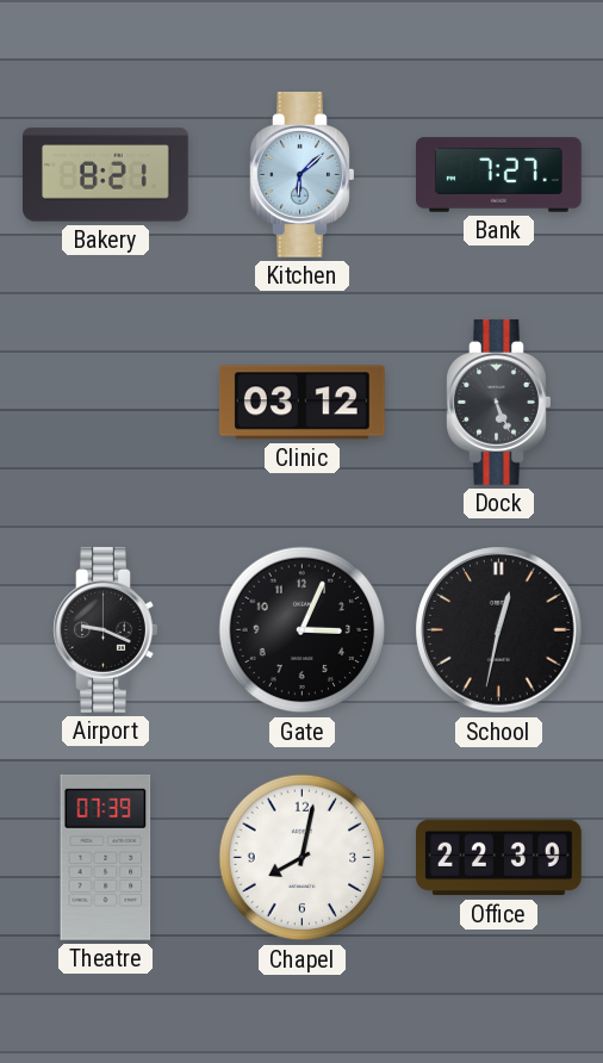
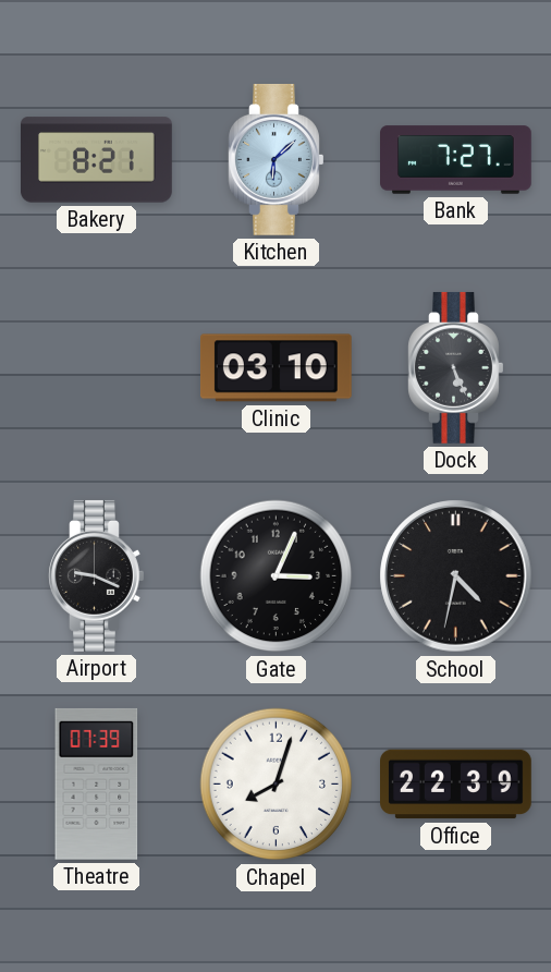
Clinic: 03:12 -> 03:10 (275, 368)
School: 12:32 -> 4:32 (456, 576)
Chapel: 8:02 -> 8:03 (277, 785)
